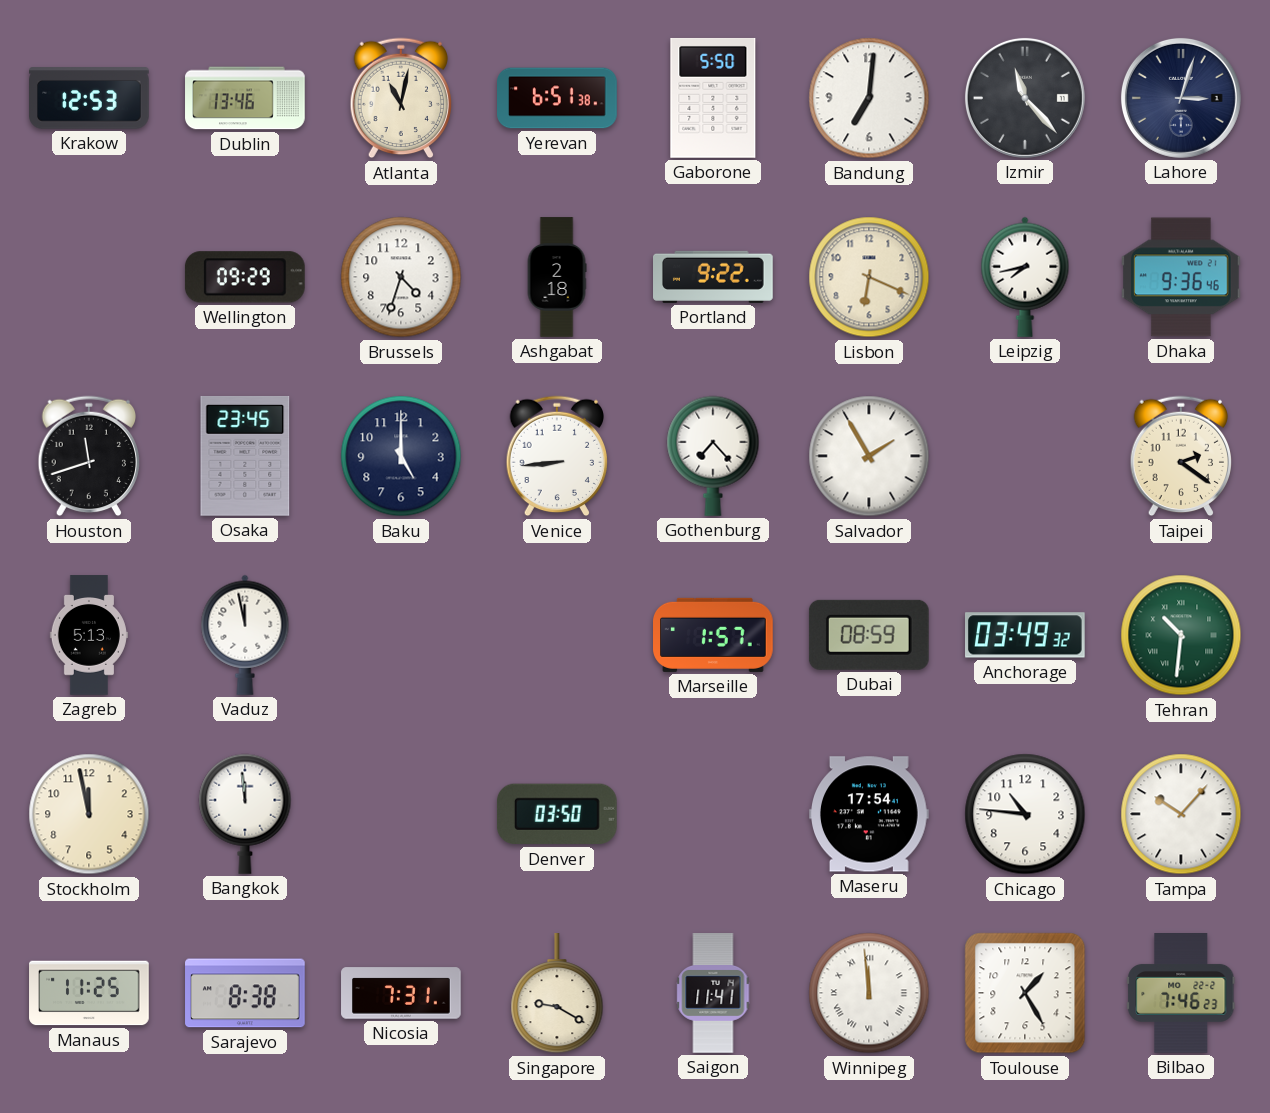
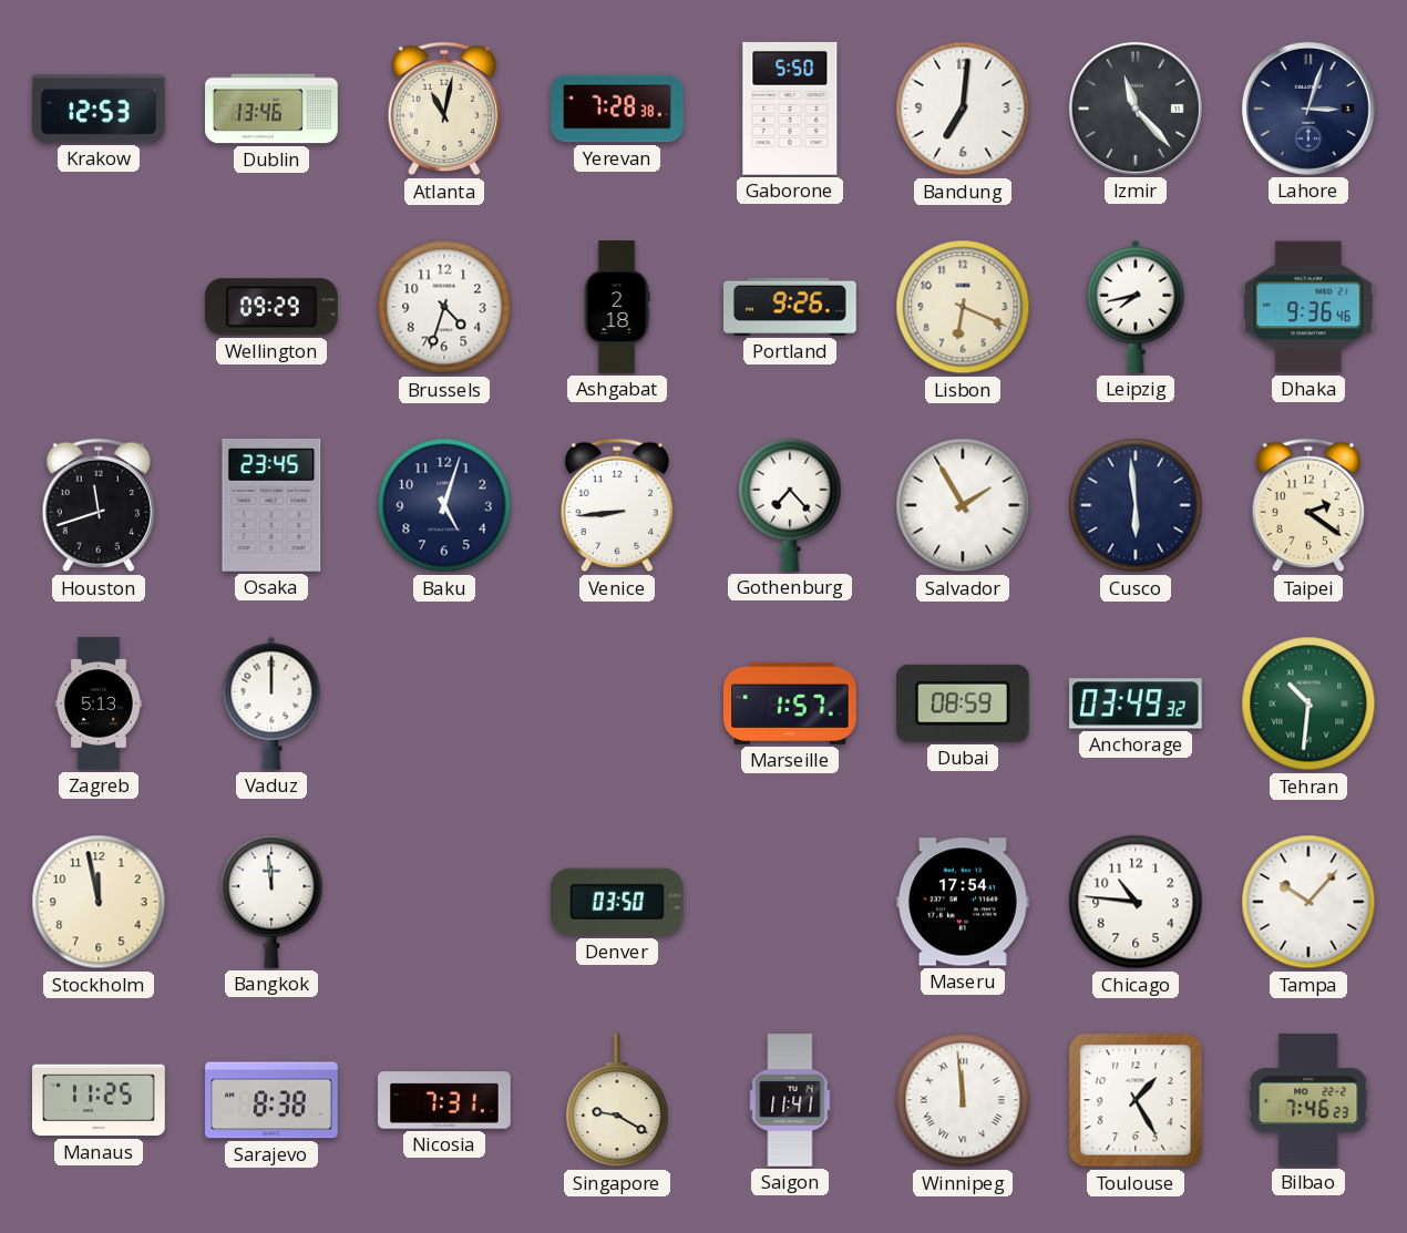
Yerevan: 6:51 -> 7:28 (617, 109)
Portland: 9:22 -> 9:26 (791, 307)
Baku: 5:00 -> 5:03 (444, 505)
Cusco: none -> 5:59 (1136, 505)
Vaduz: 11:58 -> 12:00 (271, 703)
